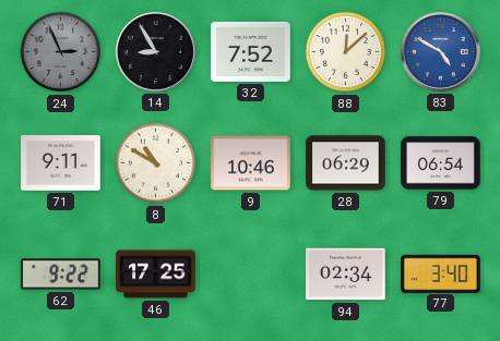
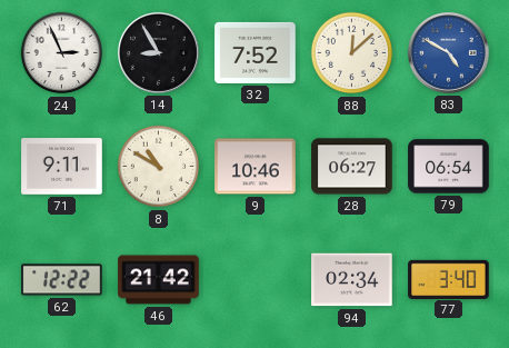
24 dial: grey -> white (62, 53)
28: 06:29 -> 06:27 (352, 167)
62: 9:22 -> 12:22 (62, 280)
46: 17:25 -> 21:42 (159, 280)
